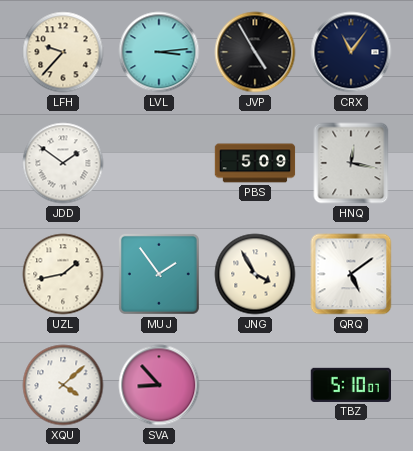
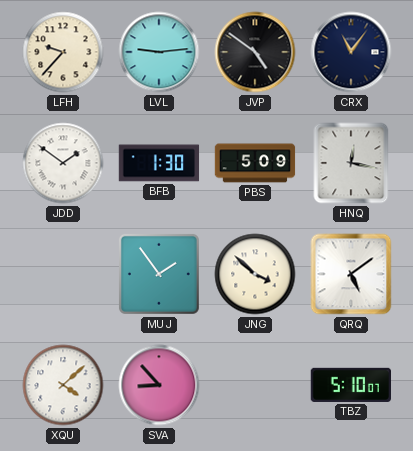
LVL: 3:14 -> 9:14 (159, 52)
JVP: 4:55 -> 4:51 (255, 52)
BFB: none -> 1:30 (159, 163)
UZL: 1:43 -> none (63, 274)
JNG: 3:55 -> 3:52 (255, 274)
